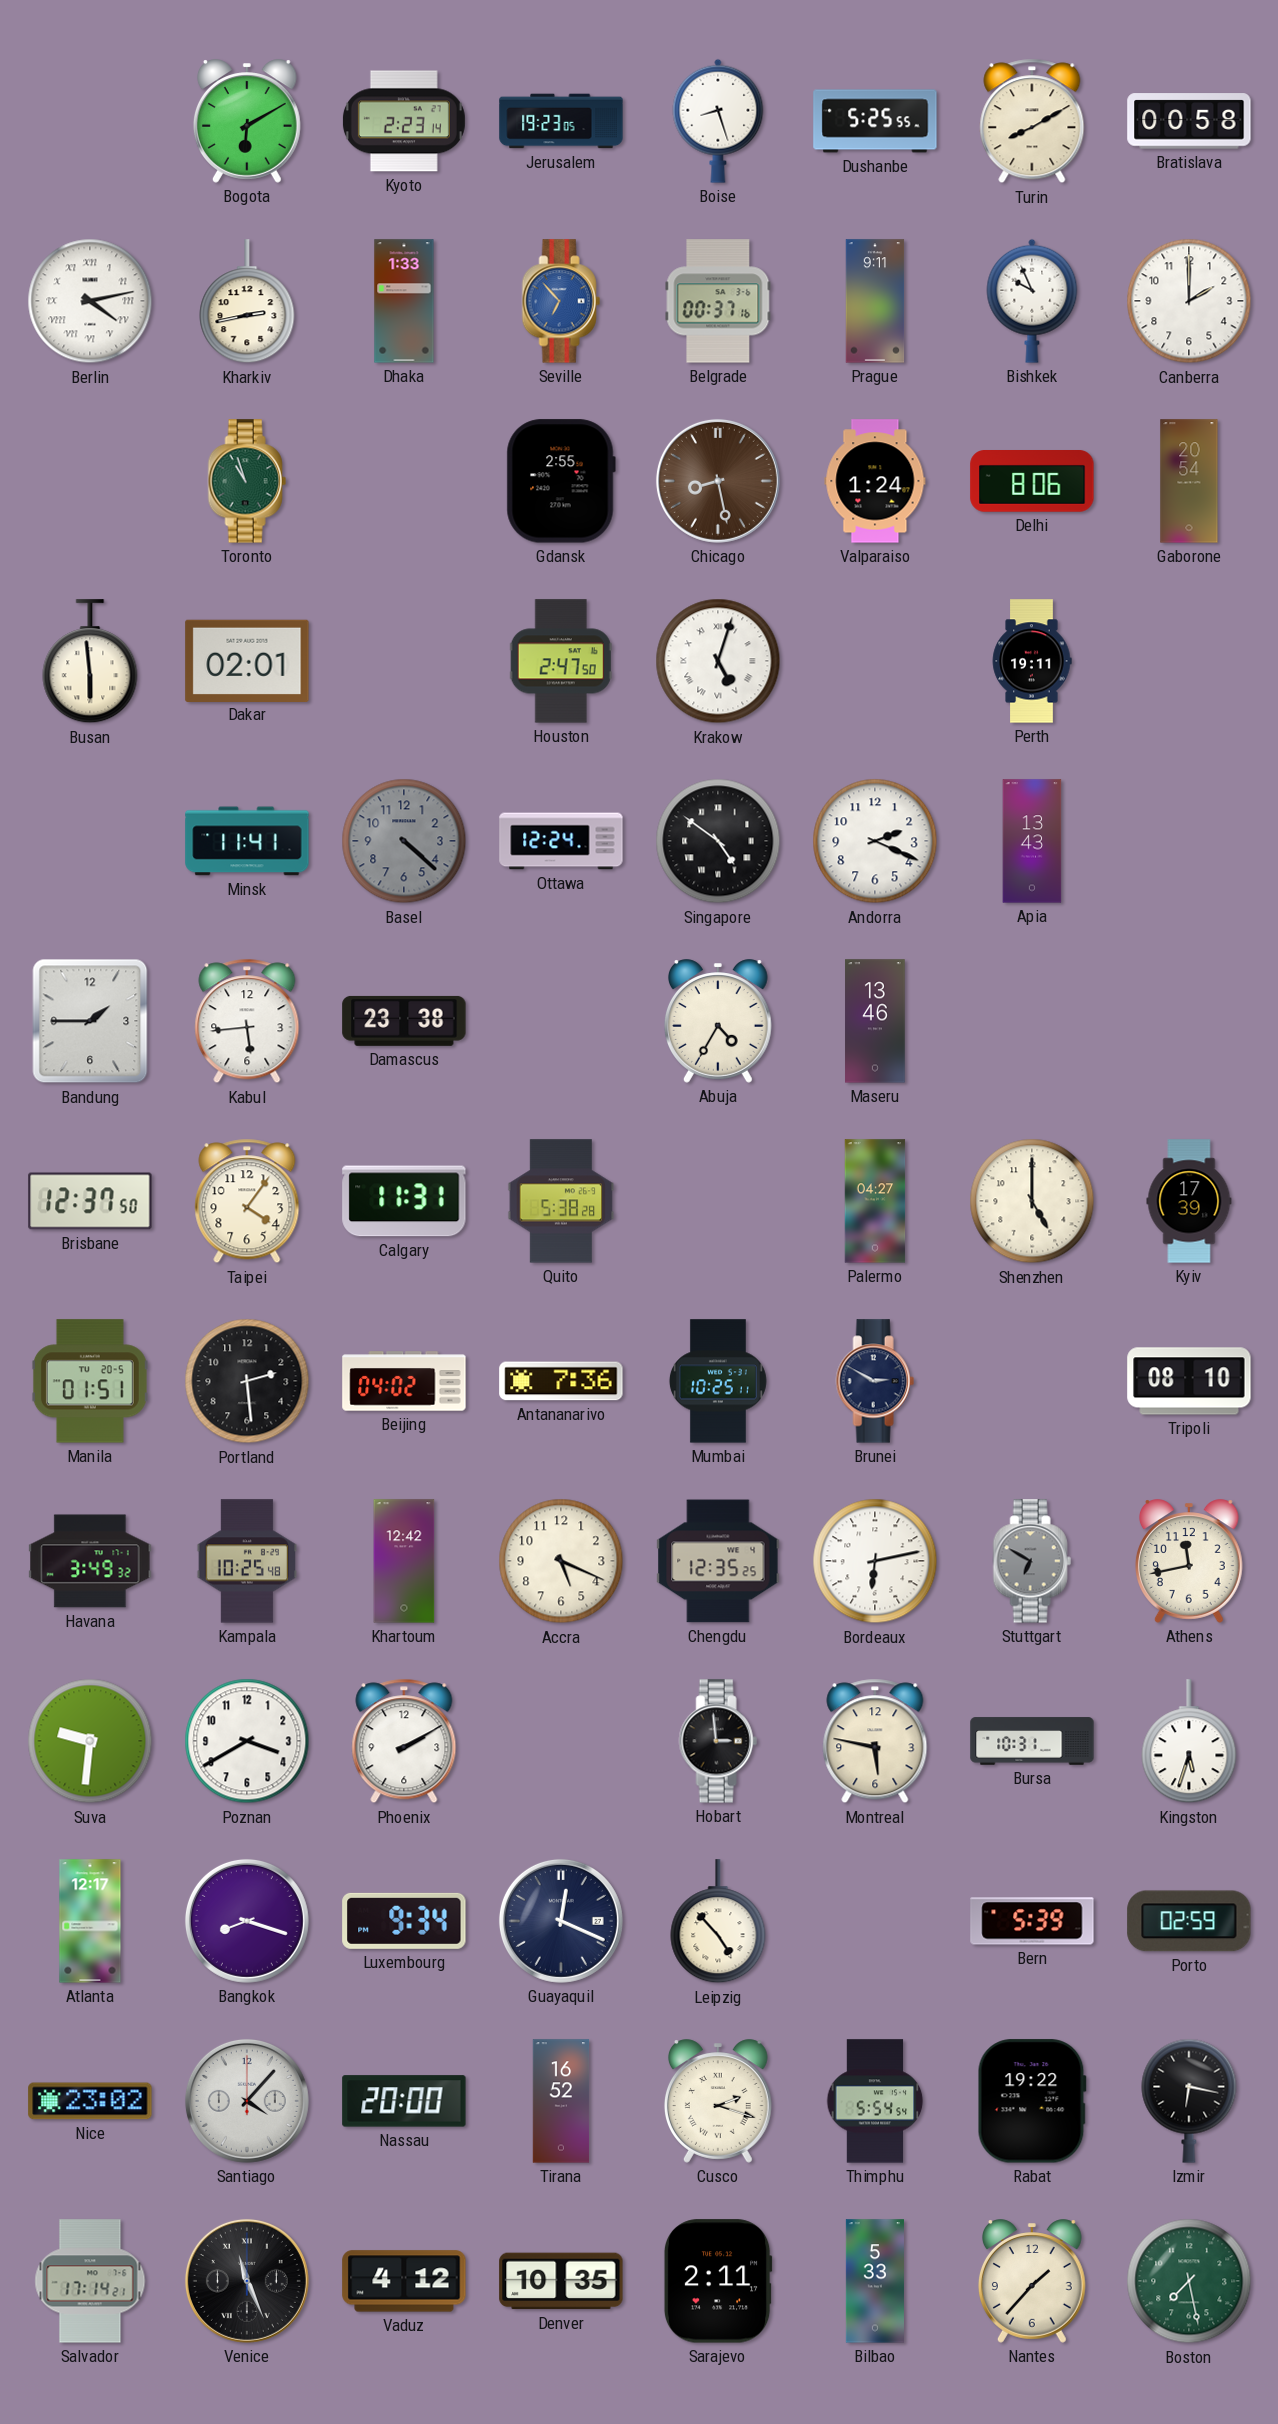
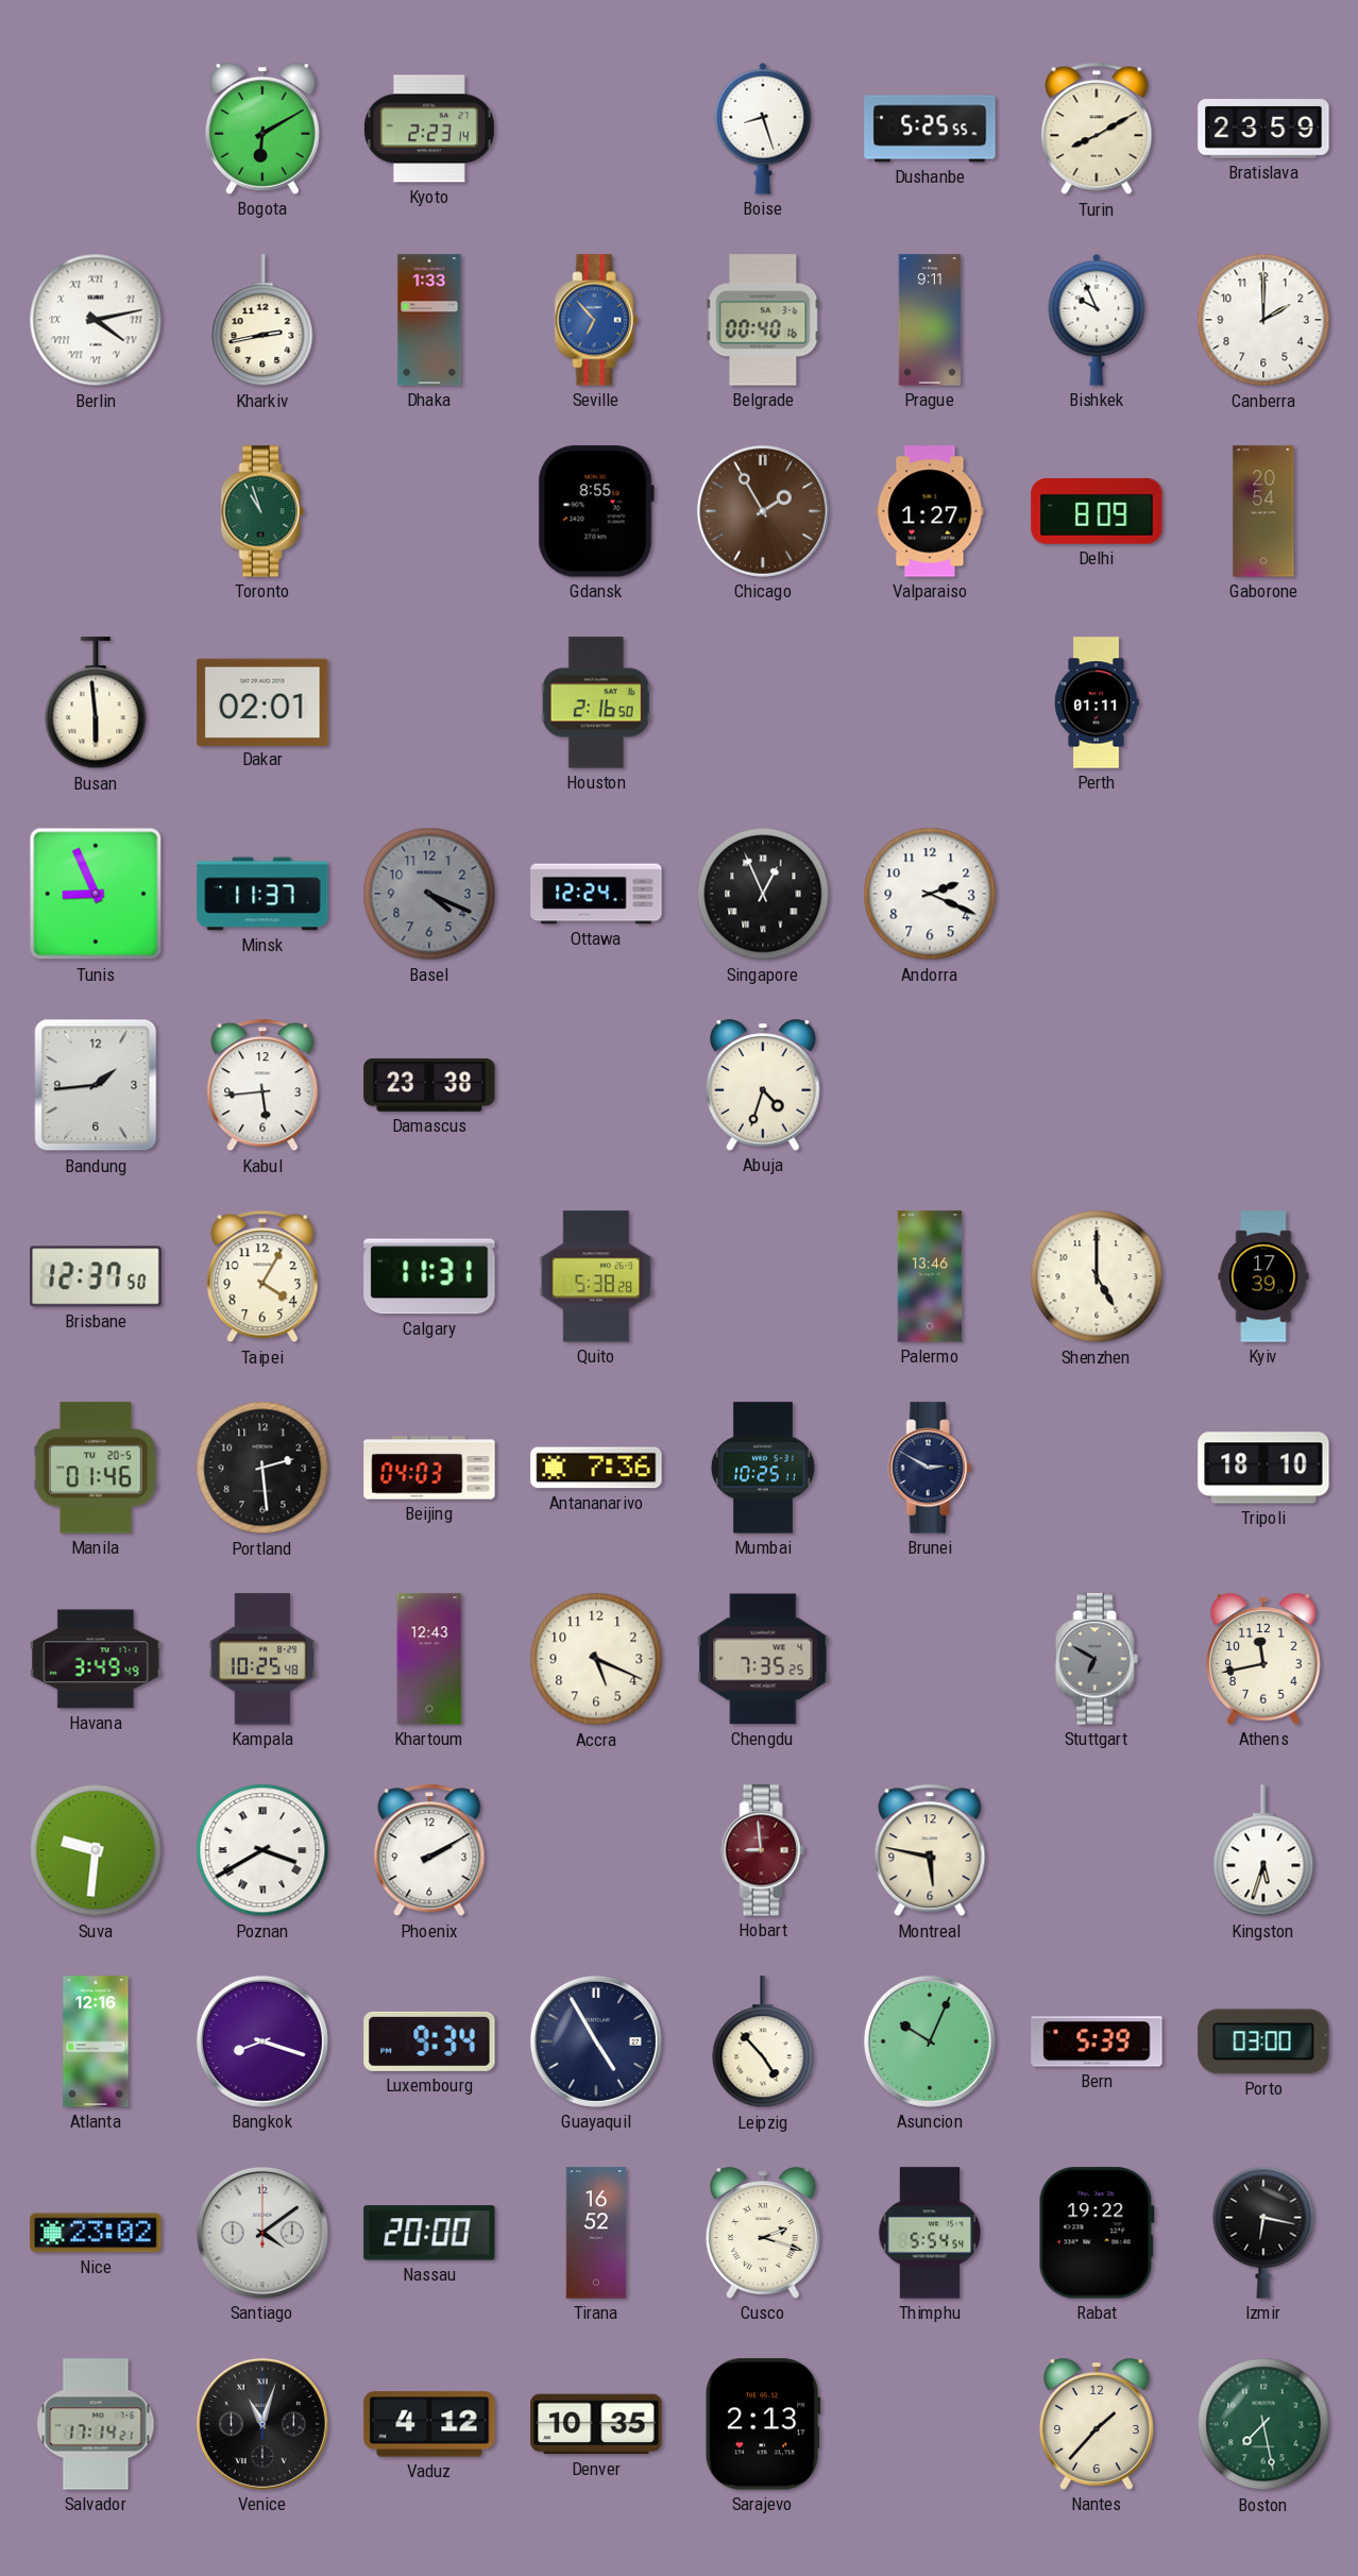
Jerusalem: 19:23 -> none (561, 121)
Bratislava: 00:58 -> 23:59 (1263, 129)
Belgrade: 00:37 -> 00:40 (763, 320)
Gdansk: 2:55 -> 8:55 (596, 511)
Chicago: 8:28 -> 1:55 (763, 511)
Valparaiso: 1:24 -> 1:27 (930, 511)
Delhi: 8:06 -> 8:09 (1097, 511)
Houston: 2:47 -> 2:16 (596, 702)
Krakow: 5:03 -> none (718, 661)
Perth: 19:11 -> 01:11 (1097, 702)
Tunis: none -> 8:56 (96, 894)
Minsk: 11:41 -> 11:37 (262, 894)
Basel: 4:22 -> 4:19 (429, 894)
Singapore: 4:51 -> 12:56 (763, 894)
Apia: 13:43 -> none (1032, 841)
Bandung: 1:45 -> 1:44 (96, 1085)
Abuja: 4:35 -> 4:33 (763, 1085)
Maseru: 13:46 -> none (875, 1021)
Taipei: 4:06 -> 4:05 (262, 1276)
Palermo: 04:27 -> 13:46 (930, 1276)
Manila: 01:51 -> 01:46 (96, 1468)
Beijing: 04:02 -> 04:03 (429, 1468)
Tripoli: 08:10 -> 18:10 (1263, 1468)
Havana: 3:49:32 -> 3:49:49 (96, 1659)
Khartoum: 12:42 -> 12:43 (429, 1659)
Chengdu: 12:35 -> 7:35 (763, 1659)
Bordeaux: 6:13 -> none (875, 1561)
Poznan numerals: Arabic -> Roman (262, 1850)
Hobart: 2:59 -> 8:59 (763, 1850)
Hobart dial: black -> burgundy (763, 1850)
Bursa: 10:31 -> none (1032, 1741)
Atlanta: 12:17 -> 12:16 (96, 2041)
Guayaquil: 12:19 -> 4:55 (596, 2041)
Asuncion: none -> 10:04 (930, 2041)
Porto: 02:59 -> 03:00 (1263, 2041)
Santiago: 4:07 -> 4:09 (262, 2233)
Venice: 11:26 -> 11:03 (262, 2424)
Sarajevo: 2:11 -> 2:13 (763, 2424)
Bilbao: 5:33 -> none (875, 2281)
